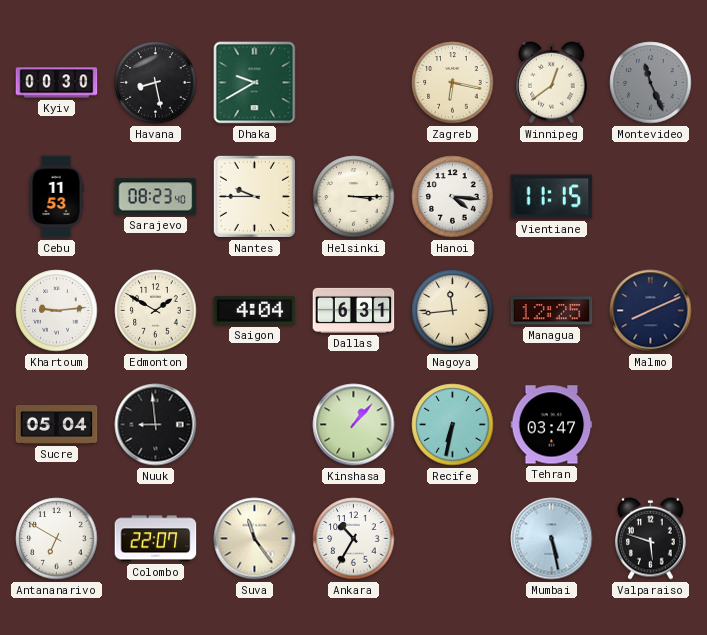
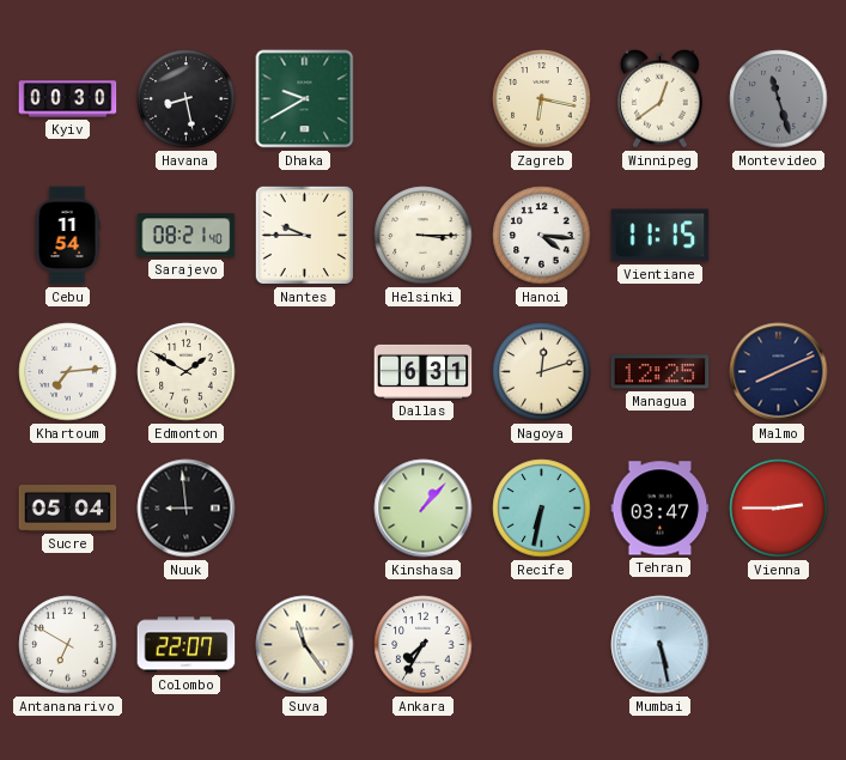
Montevideo: 11:26 -> 11:27 (779, 99)
Cebu: 11:53 -> 11:54 (67, 236)
Sarajevo: 08:23 -> 08:21 (187, 236)
Khartoum: 9:14 -> 7:14 (68, 372)
Saigon: 4:04 -> none (255, 311)
Nagoya: 11:44 -> 12:12 (542, 372)
Vienna: none -> 2:45 (779, 509)
Ankara: 10:35 -> 7:35 (424, 645)
Valparaiso: 5:48 -> none (651, 538)
